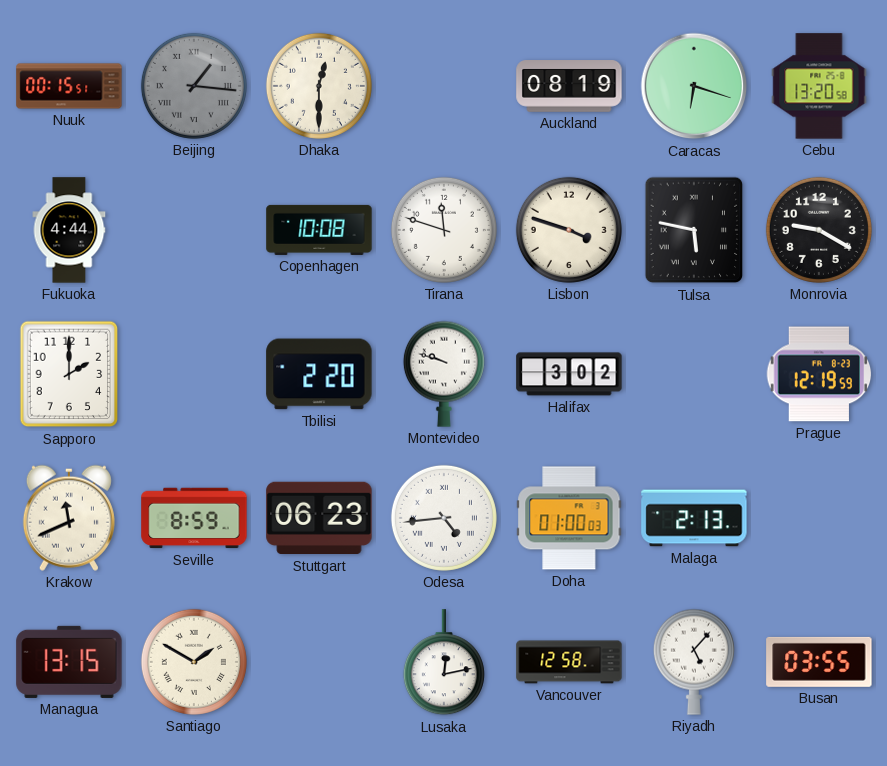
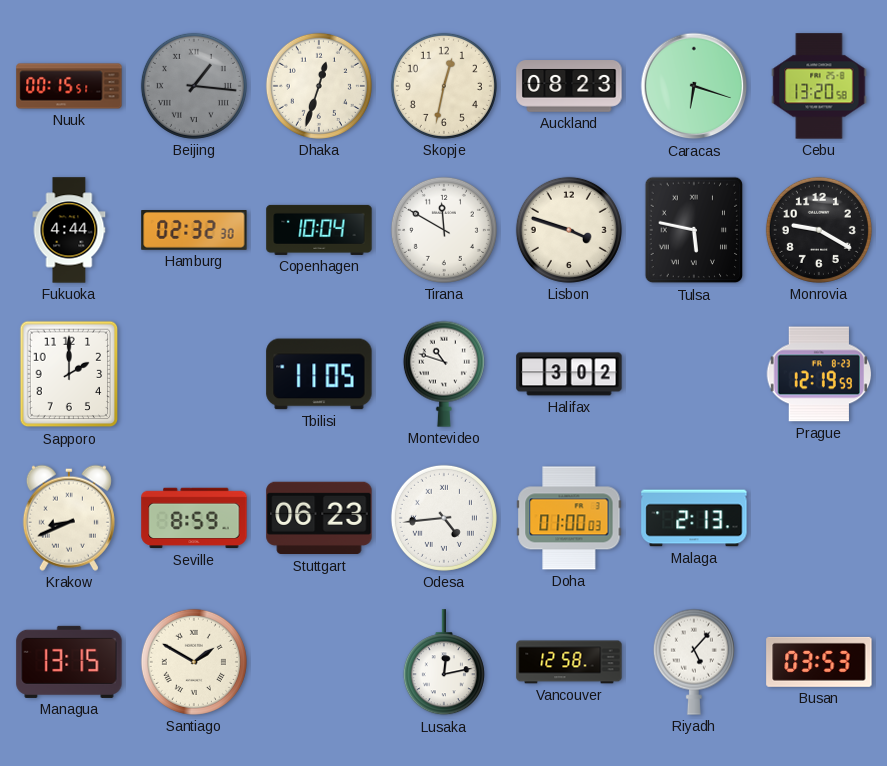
Dhaka: 12:30 -> 12:33 (319, 86)
Skopje: none -> 12:32 (444, 86)
Auckland: 08:19 -> 08:23 (569, 86)
Hamburg: none -> 02:32 (194, 231)
Copenhagen: 10:08 -> 10:04 (319, 230)
Tirana: 11:48 -> 11:50 (444, 230)
Tbilisi: 2:20 -> 11:05 (319, 374)
Montevideo: 9:48 -> 10:48 (444, 374)
Krakow: 11:41 -> 8:41 (69, 518)
Busan: 03:55 -> 03:53 (819, 662)
